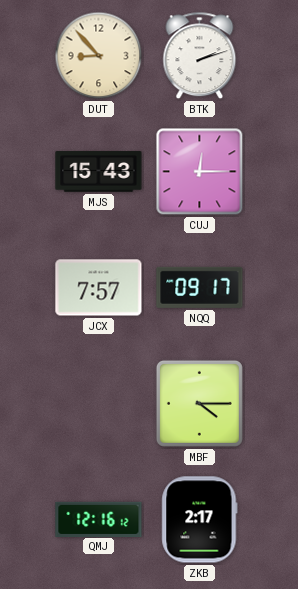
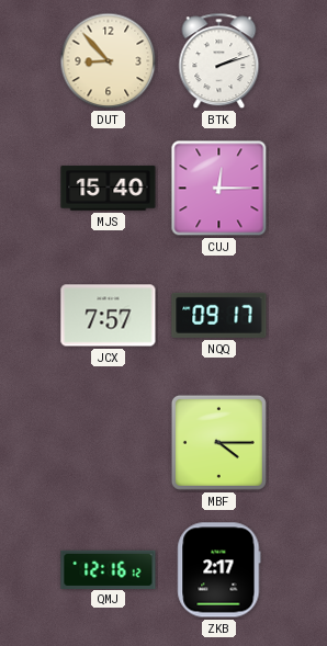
MJS: 15:43 -> 15:40 (109, 189)
